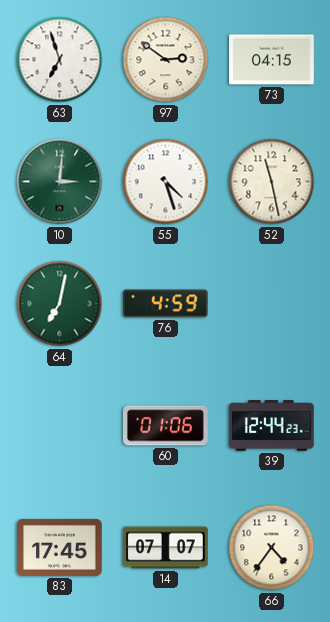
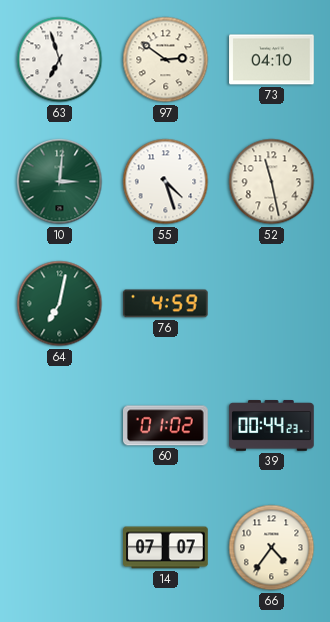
73: 04:15 -> 04:10 (272, 60)
60: 01:06 -> 01:02 (166, 426)
39: 12:44 -> 00:44 (272, 426)
83: 17:45 -> none (60, 547)
